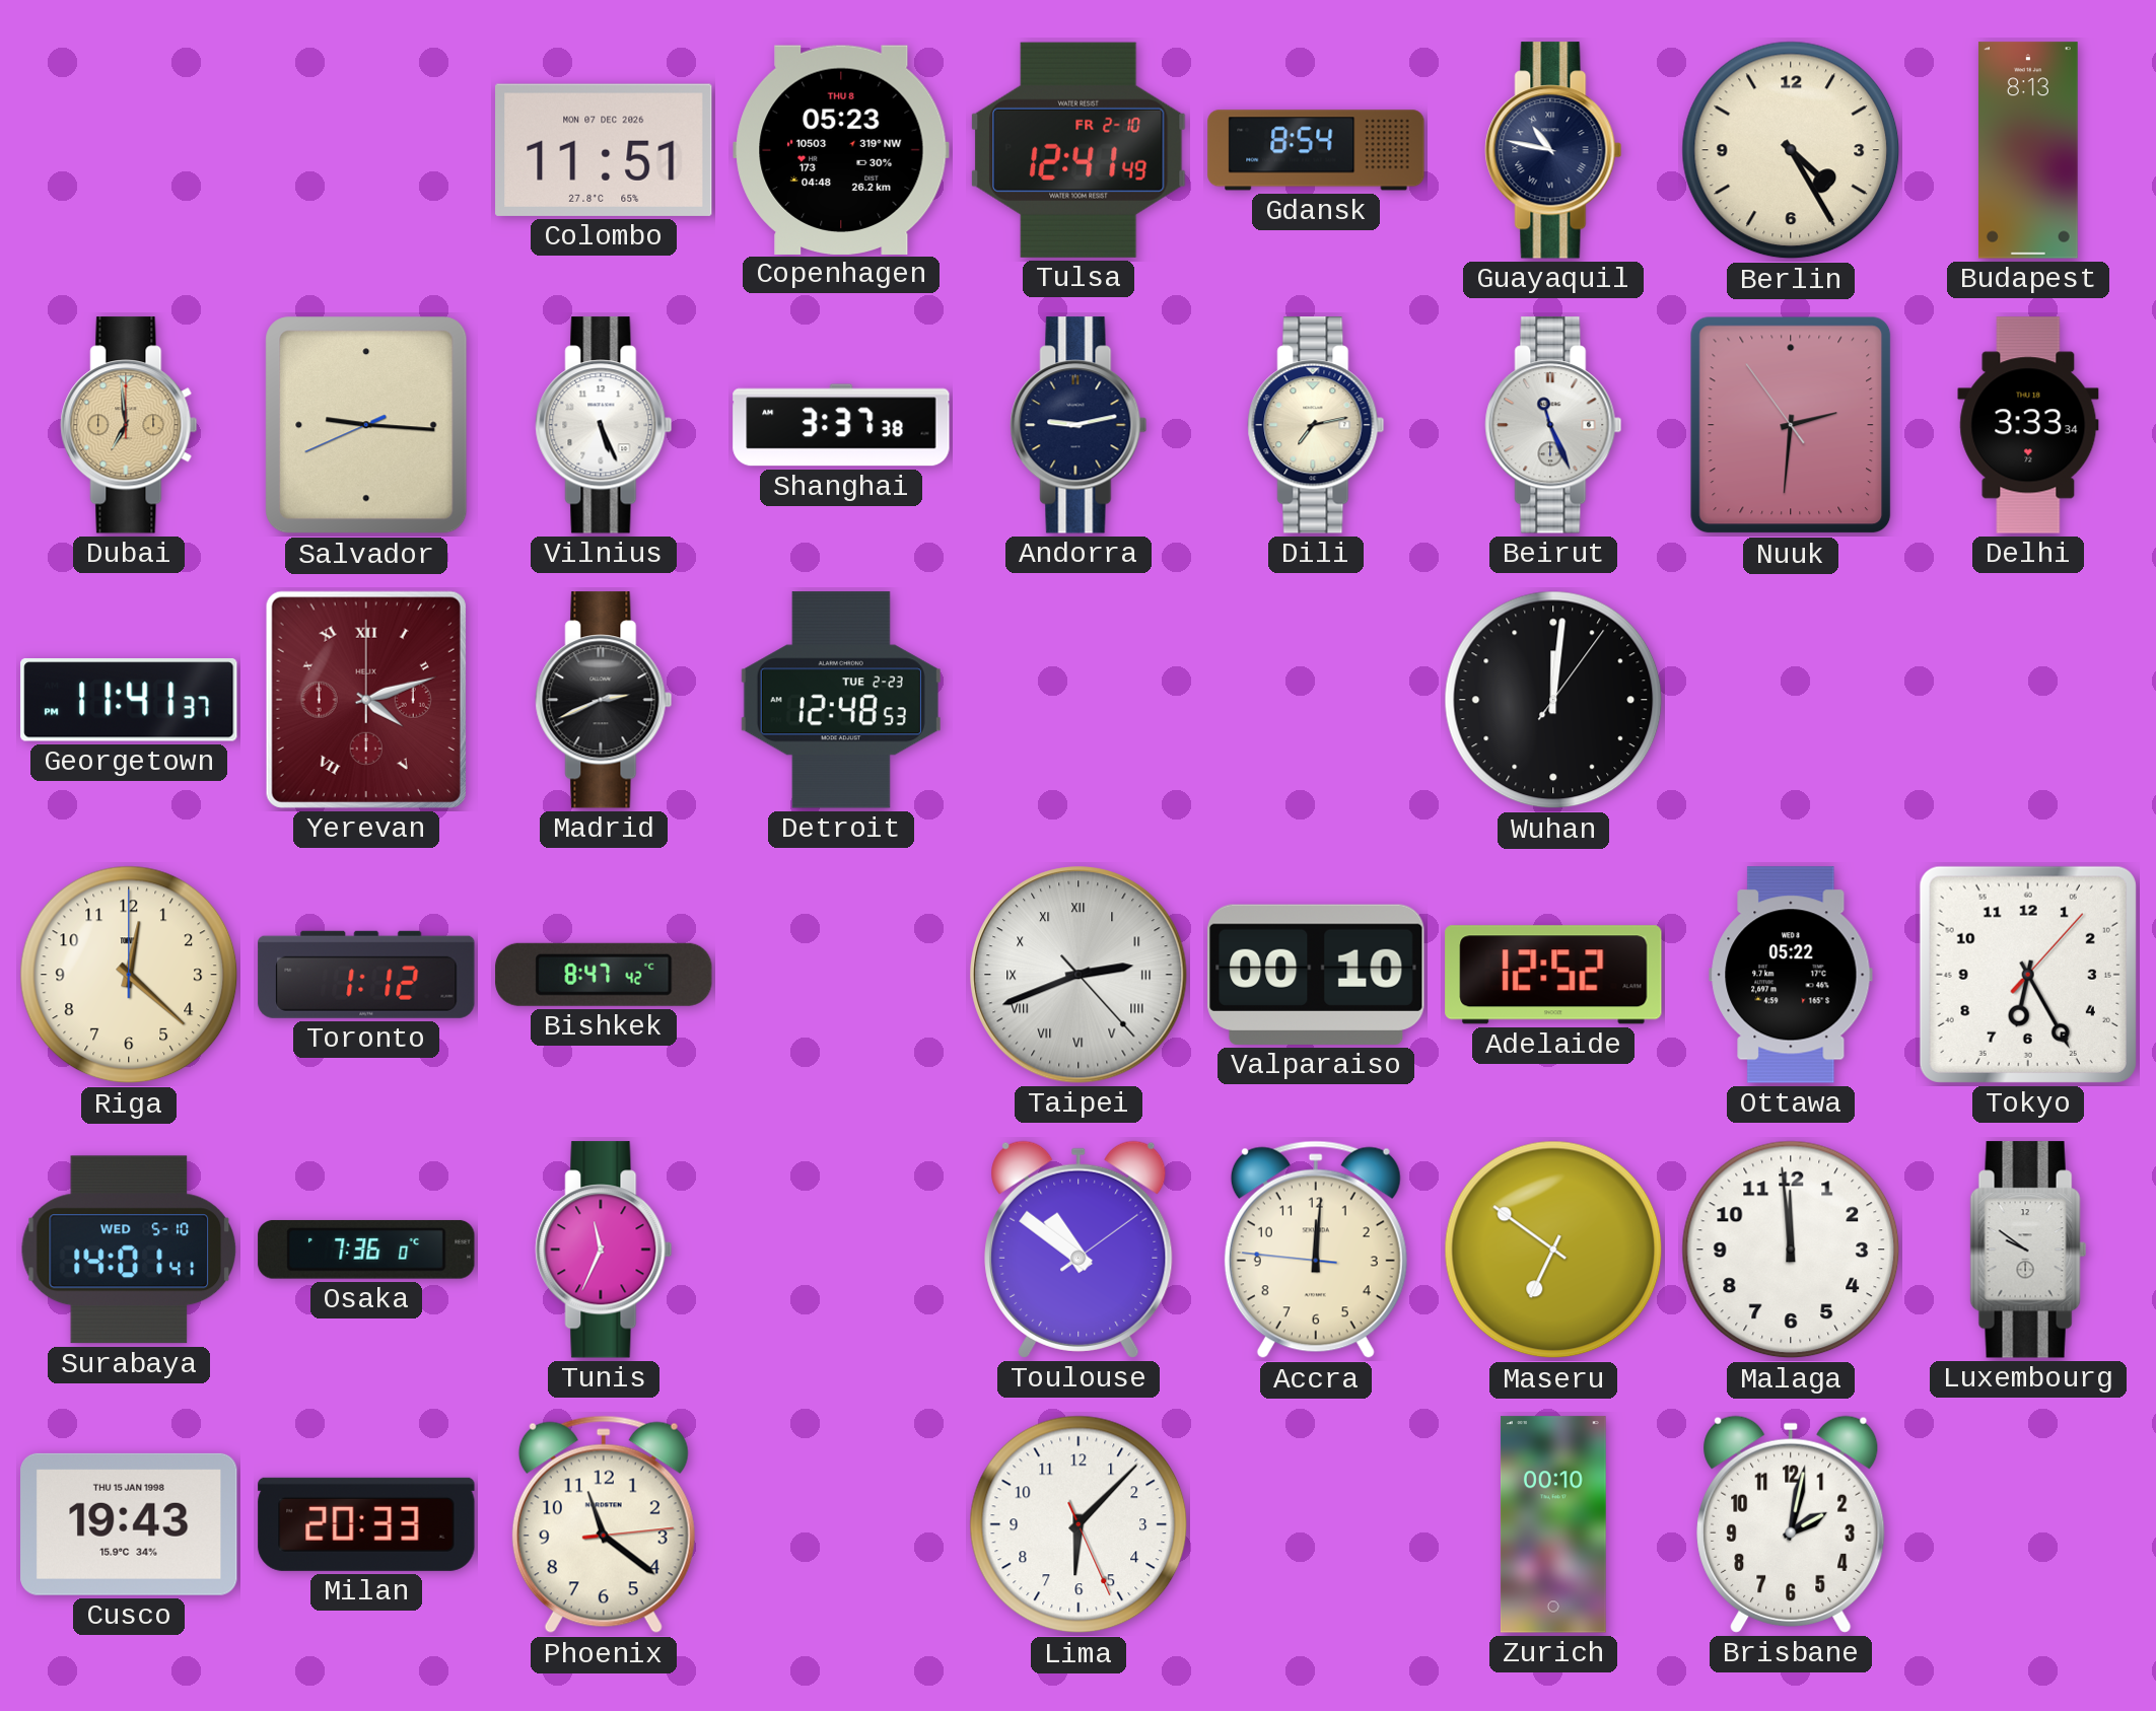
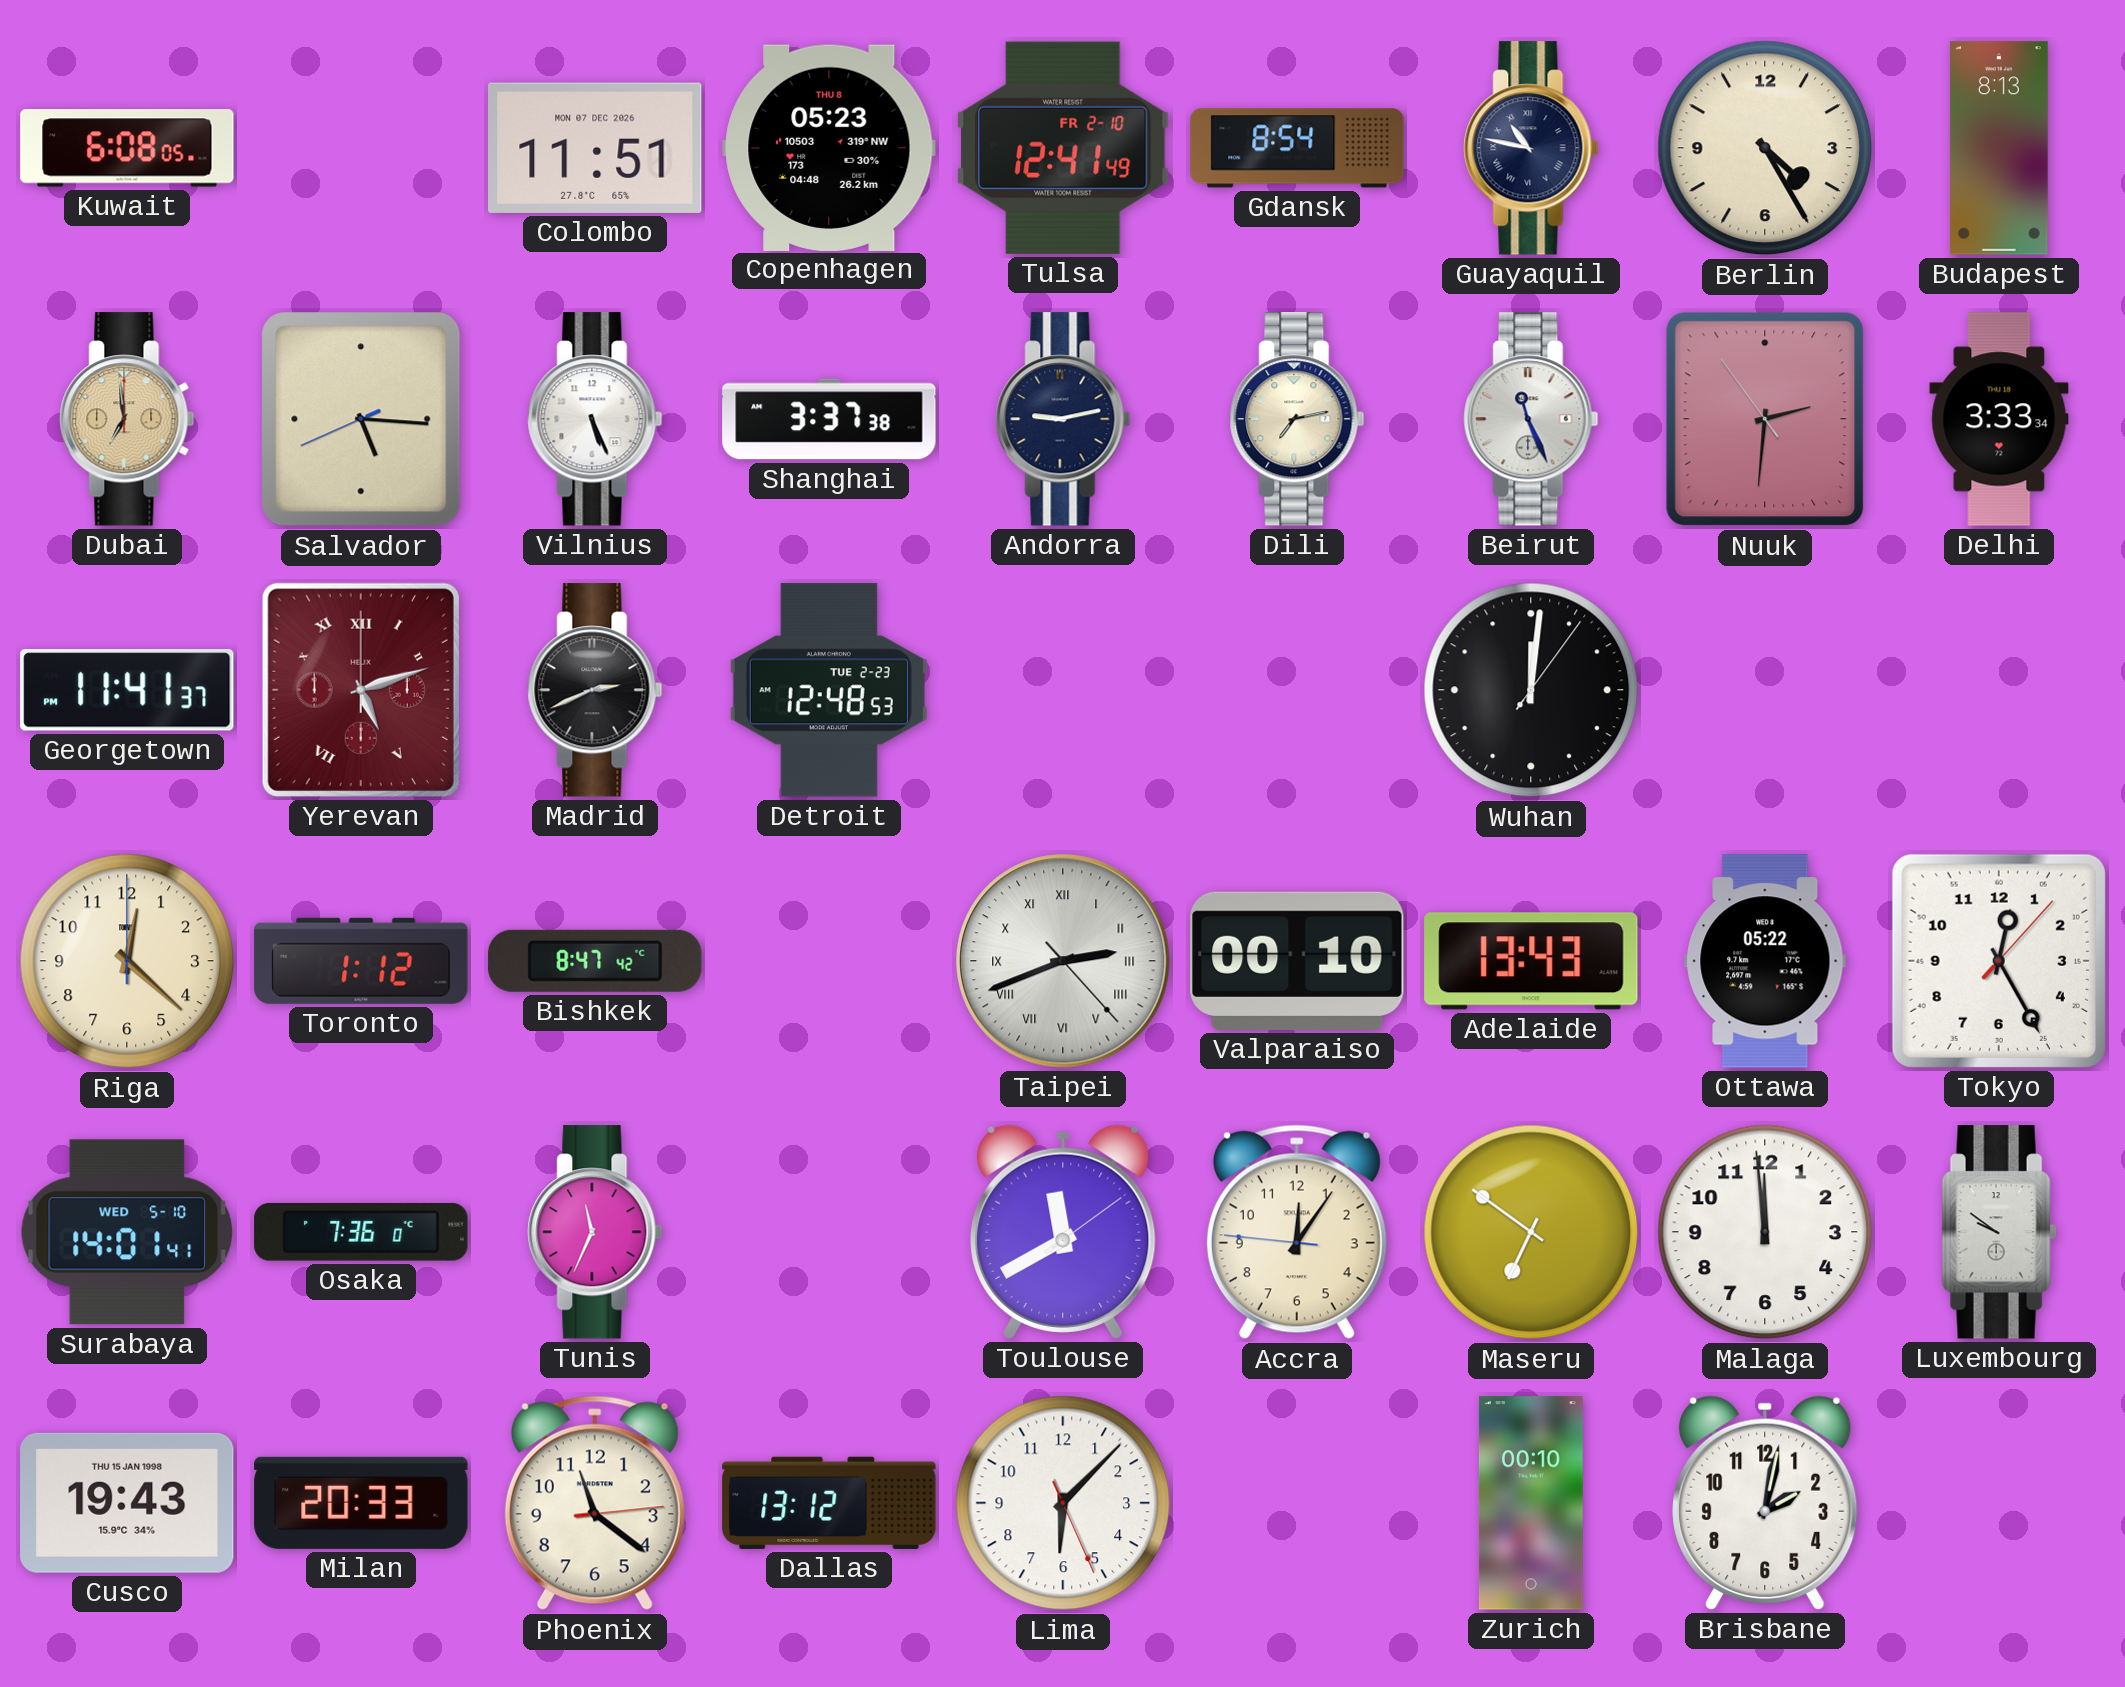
Kuwait: none -> 6:08 (127, 148)
Salvador: 9:15 -> 5:15 (361, 419)
Yerevan: 4:12 -> 5:12 (361, 690)
Adelaide: 12:52 -> 13:43 (1531, 961)
Tokyo: 6:25 -> 12:25 (1999, 961)
Toulouse: 10:51 -> 11:40 (1063, 1232)
Accra: 12:00 -> 12:05 (1297, 1232)
Dallas: none -> 13:12 (829, 1503)
